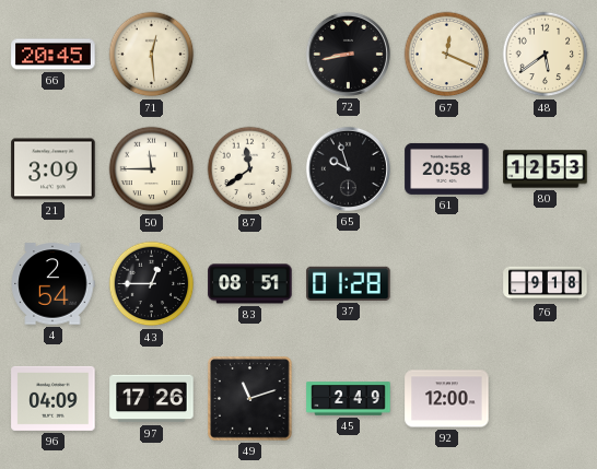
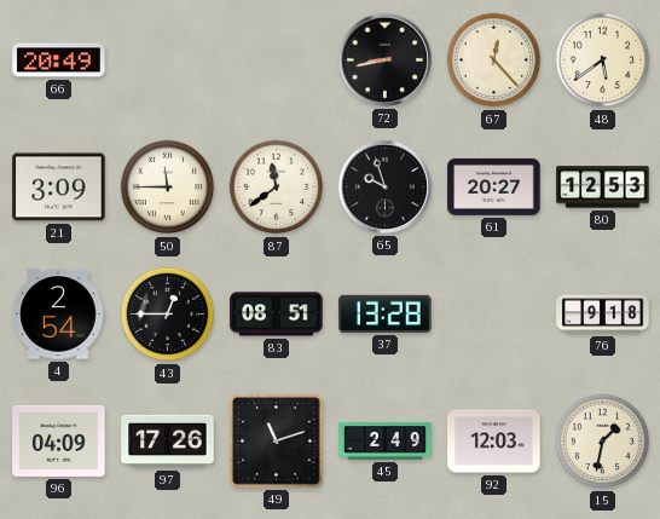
66: 20:45 -> 20:49 (59, 60)
71: 12:29 -> none (152, 55)
67: 12:19 -> 12:23 (494, 60)
61: 20:58 -> 20:27 (494, 186)
37: 01:28 -> 13:28 (386, 313)
92: 12:00 -> 12:03 (494, 442)
15: none -> 1:32 (603, 442)
